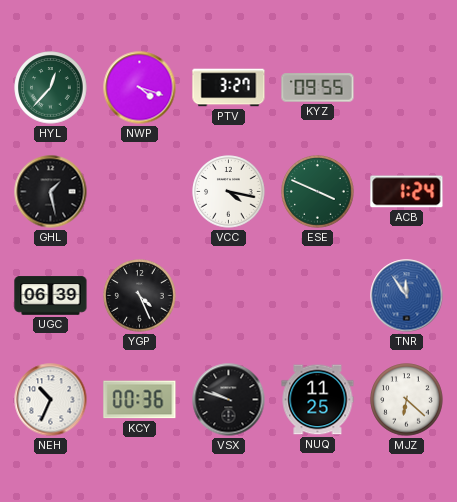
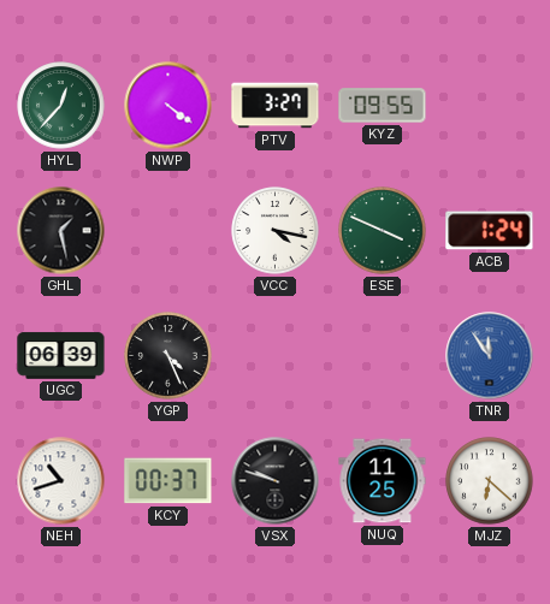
NWP: 4:18 -> 4:21 (168, 106)
NEH: 10:34 -> 10:42 (61, 481)
KCY: 00:36 -> 00:37 (168, 481)
